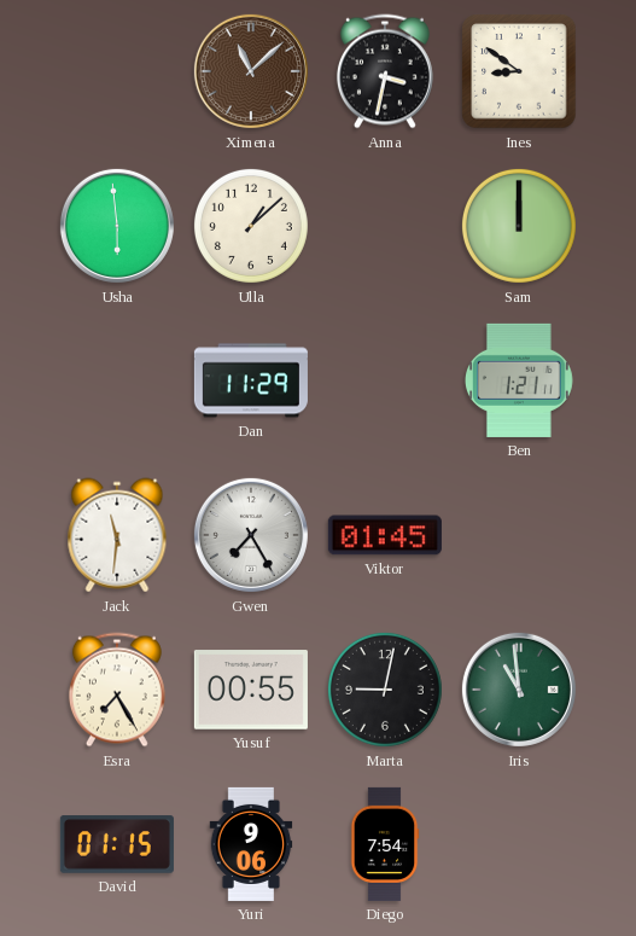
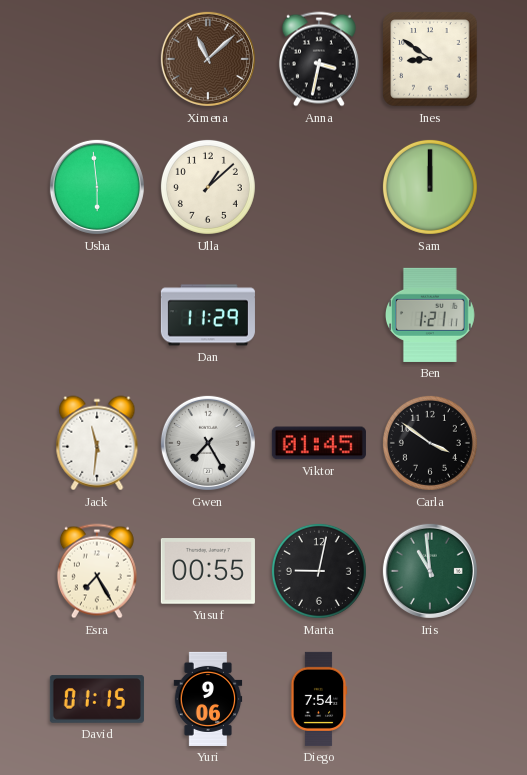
Carla: none -> 3:51 (430, 443)
